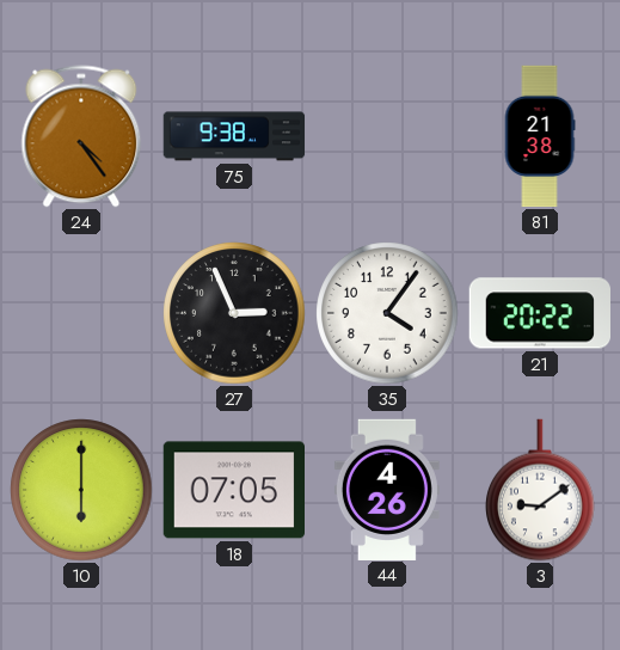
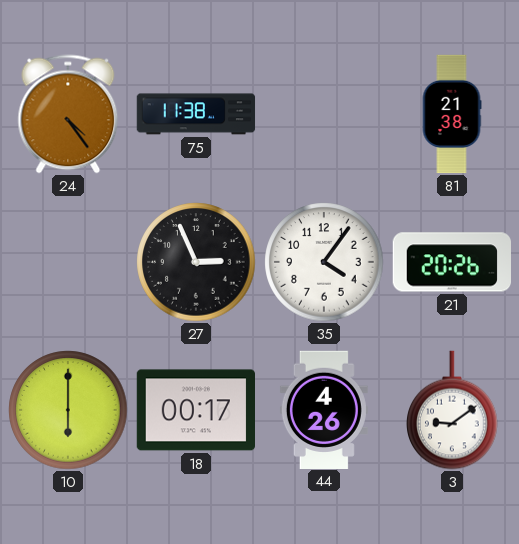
75: 9:38 -> 11:38 (196, 114)
21: 20:22 -> 20:26 (451, 262)
18: 07:05 -> 00:17 (195, 410)
